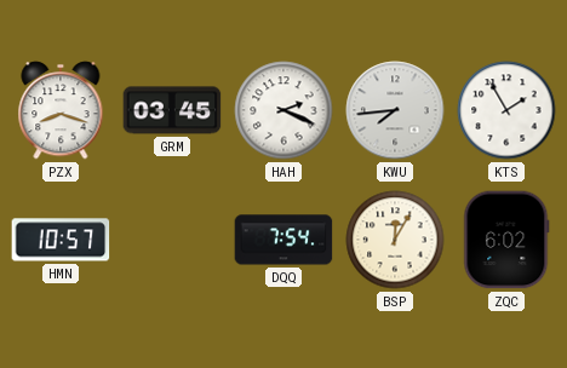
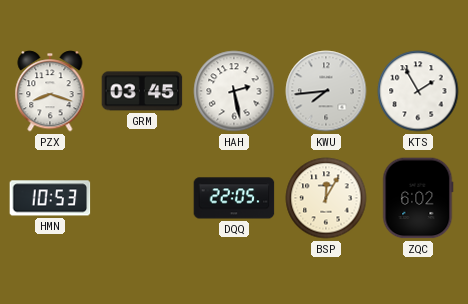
HAH: 2:19 -> 2:28 (234, 91)
HMN: 10:57 -> 10:53 (50, 198)
DQQ: 7:54 -> 22:05 (234, 198)
